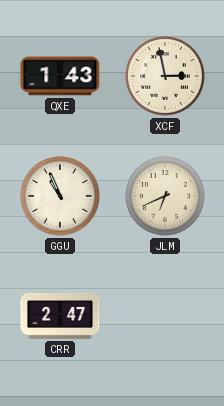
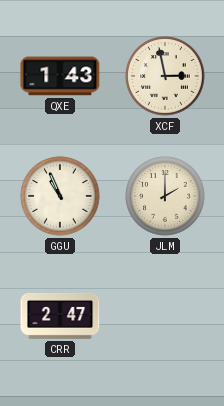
JLM: 6:41 -> 2:00 (165, 196)
